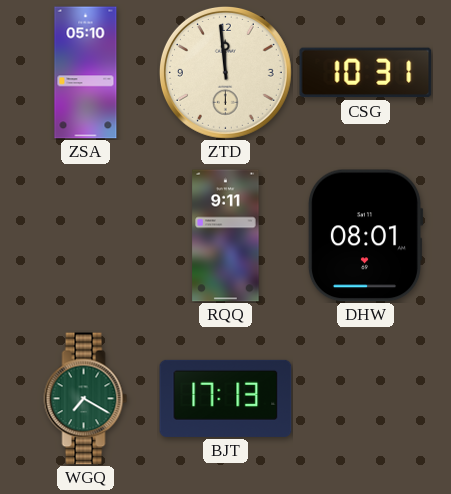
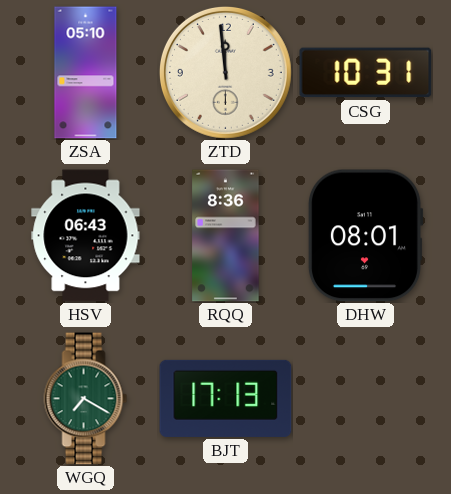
HSV: none -> 06:43 (86, 236)
RQQ: 9:11 -> 8:36 (226, 236)
